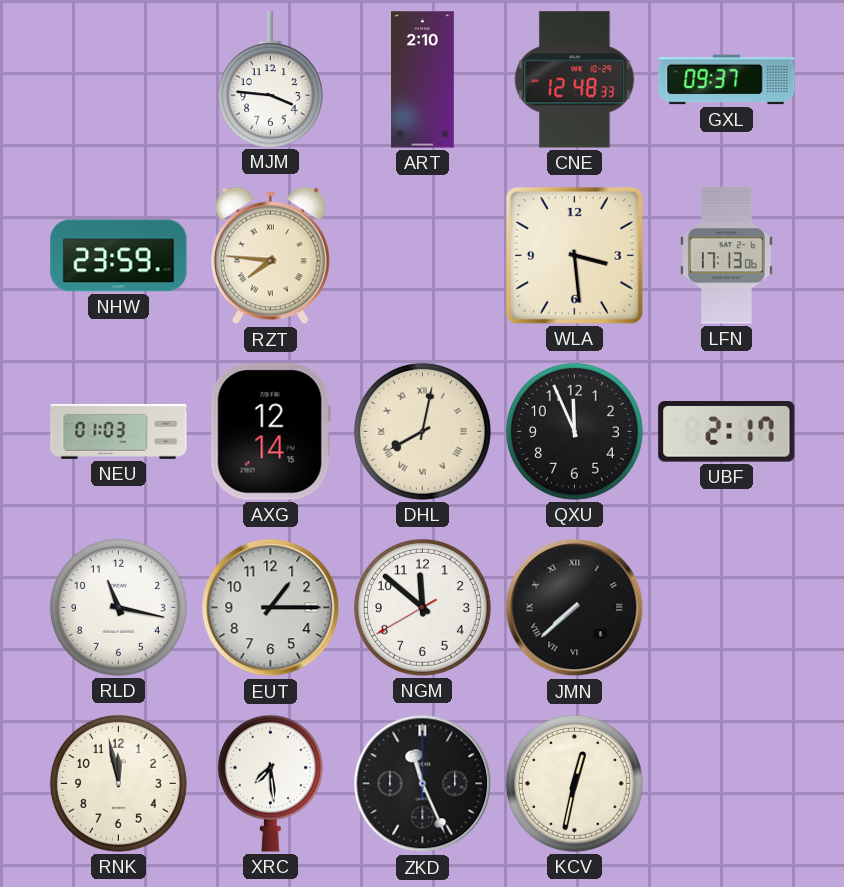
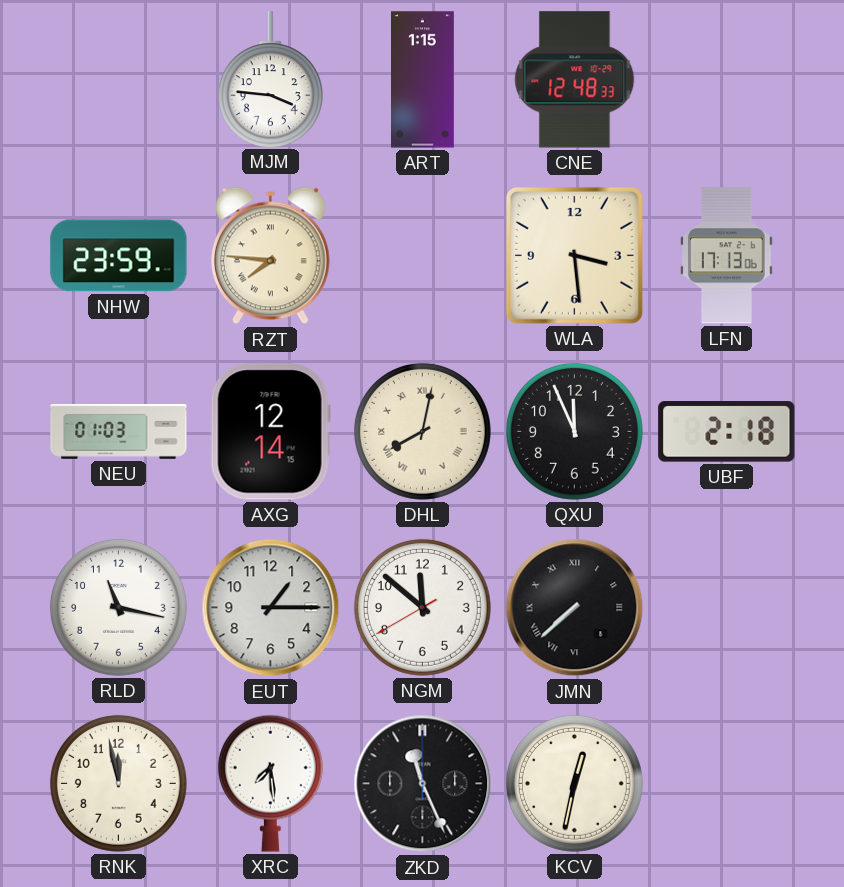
ART: 2:10 -> 1:15 (423, 80)
GXL: 09:37 -> none (727, 80)
UBF: 2:17 -> 2:18 (727, 432)
